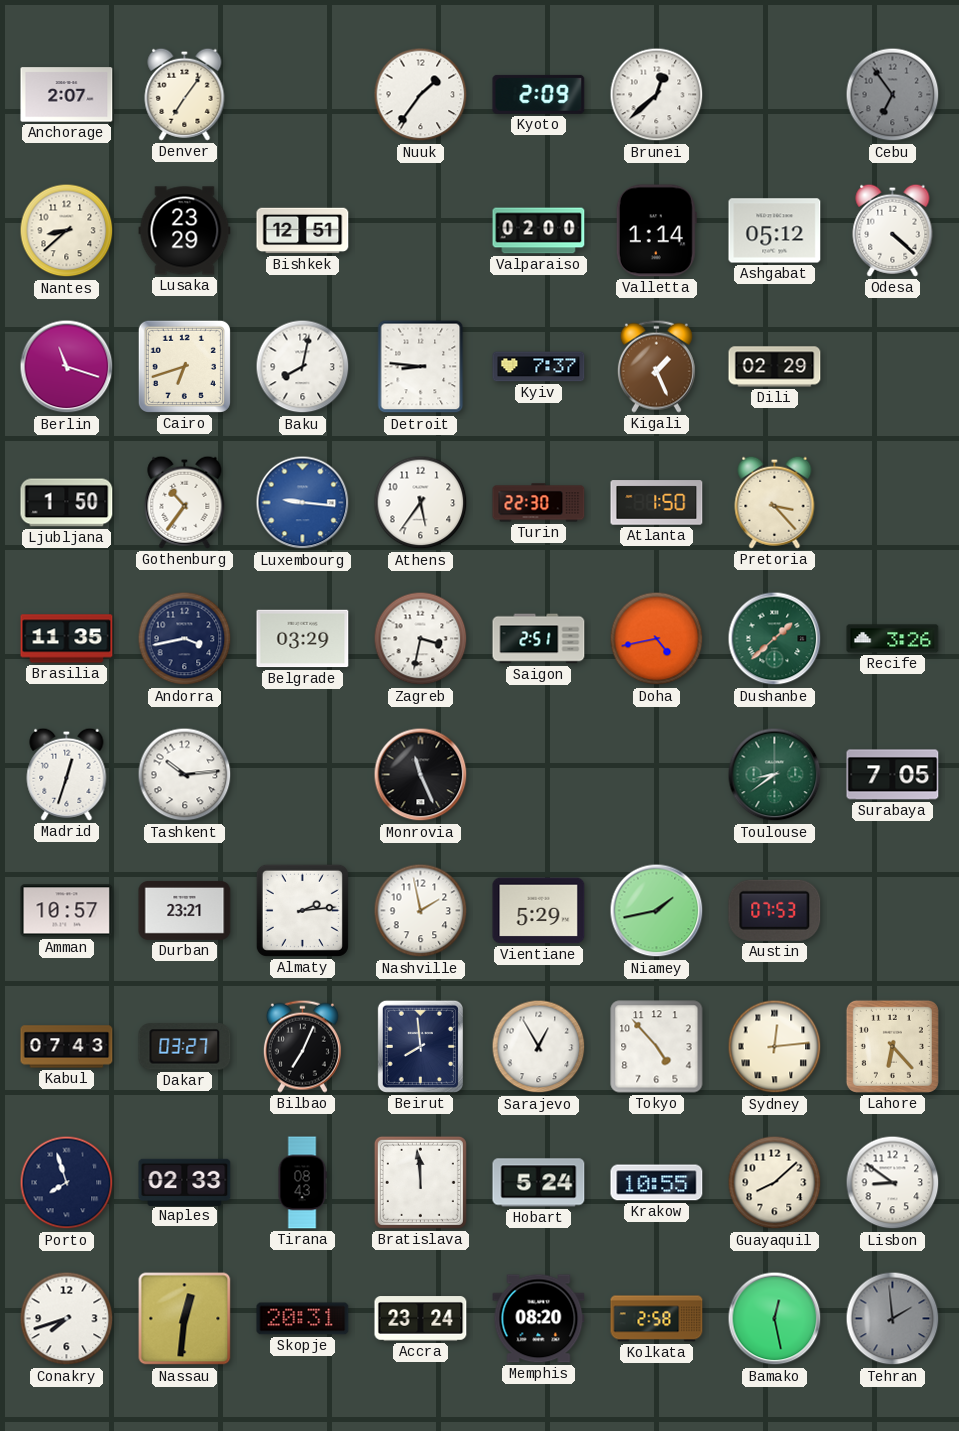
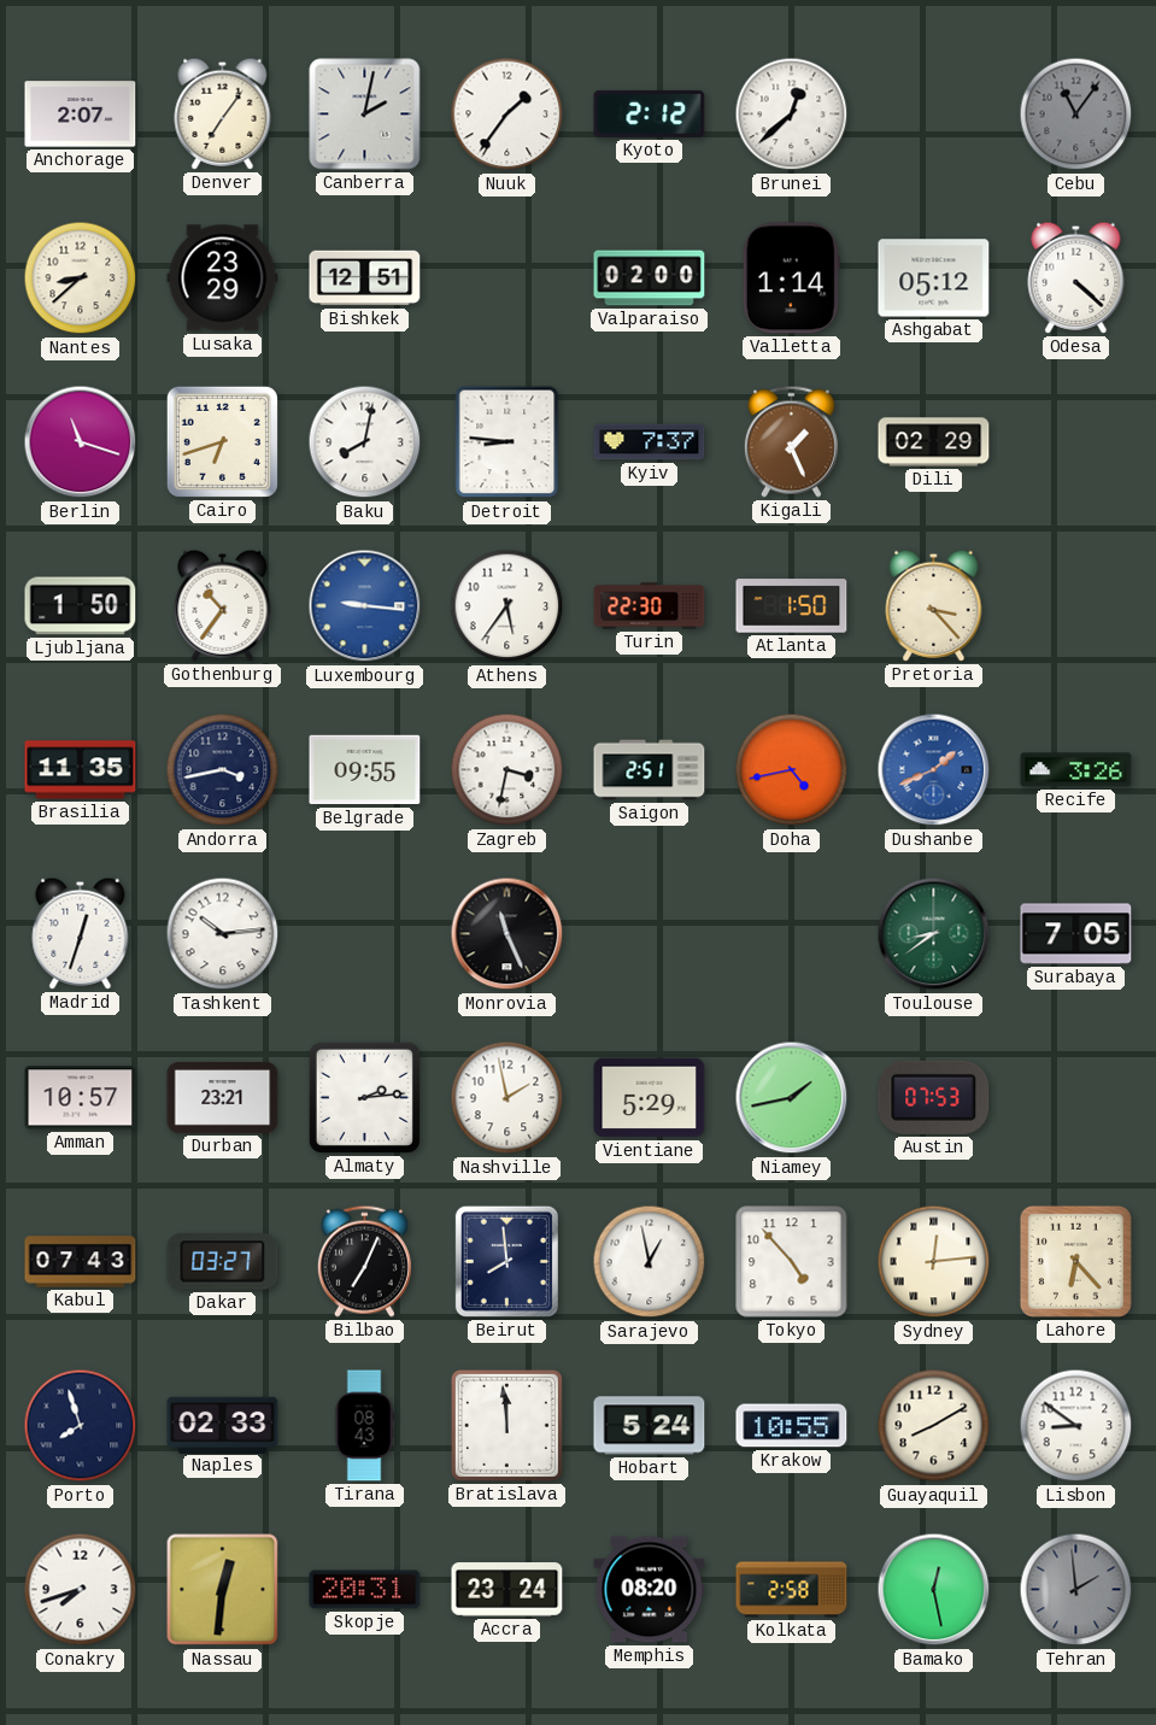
Canberra: none -> 2:02 (365, 115)
Kyoto: 2:09 -> 2:12 (650, 113)
Cebu: 6:54 -> 11:06 (1076, 115)
Belgrade: 03:29 -> 09:55 (365, 770)
Dushanbe: 1:38 -> 1:41 (934, 770)
Dushanbe dial: green -> blue (934, 770)
Sarajevo: 12:55 -> 12:58 (650, 1262)
Guayaquil: 8:08 -> 8:10 (934, 1426)
